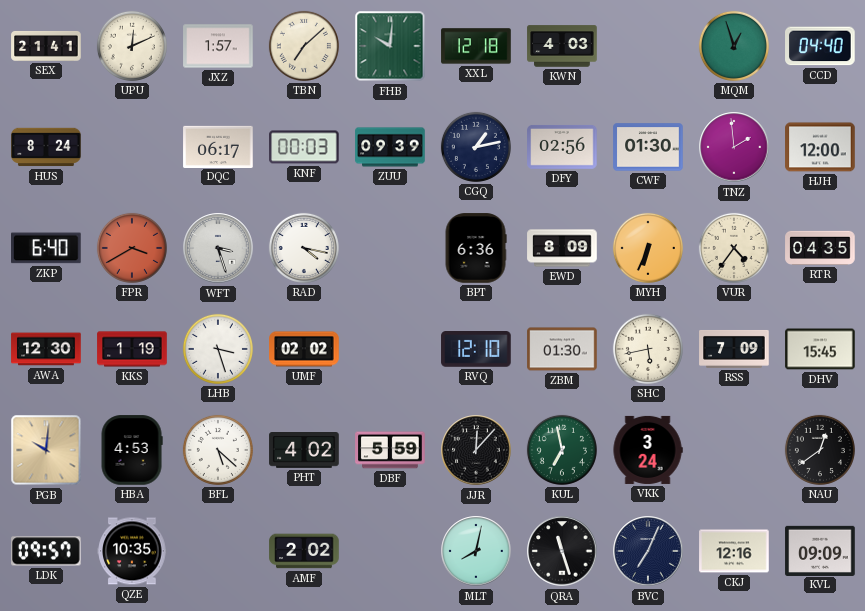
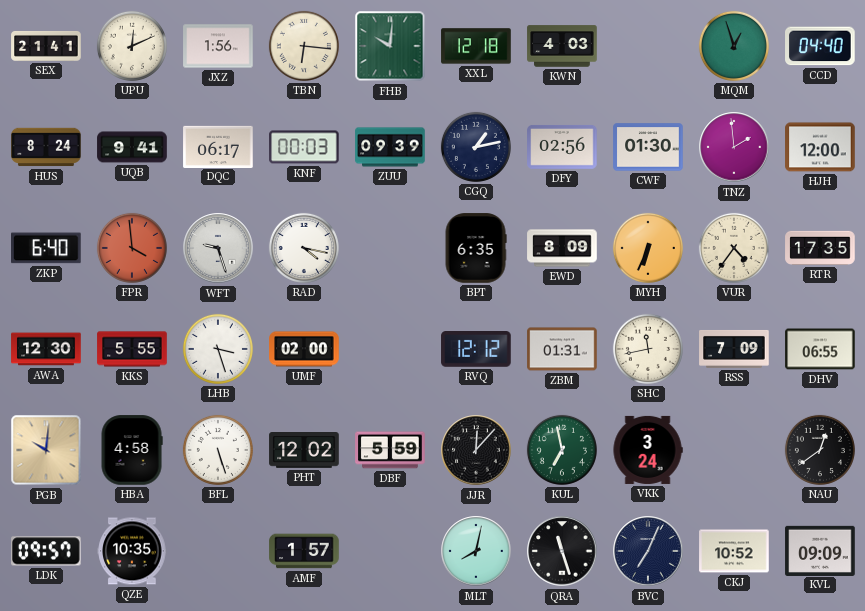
JXZ: 1:57 -> 1:56 (218, 46)
TBN: 7:08 -> 6:16 (304, 46)
UQB: none -> 9:41 (132, 147)
FPR: 3:40 -> 3:59 (132, 248)
WFT: 3:27 -> 9:27 (218, 248)
BPT: 6:36 -> 6:35 (476, 248)
RTR: 04:35 -> 17:35 (820, 248)
KKS: 1:19 -> 5:55 (132, 349)
UMF: 02:02 -> 02:00 (304, 349)
RVQ: 12:10 -> 12:12 (476, 350)
ZBM: 01:30 -> 01:31 (562, 349)
SHC: 5:43 -> 11:43 (648, 349)
DHV: 15:45 -> 06:55 (820, 349)
HBA: 4:53 -> 4:58 (132, 450)
BFL: 5:22 -> 5:27 (218, 450)
PHT: 4:02 -> 12:02 (304, 451)
AMF: 2:02 -> 1:57 (304, 551)
CKJ: 12:16 -> 10:52 (734, 551)
